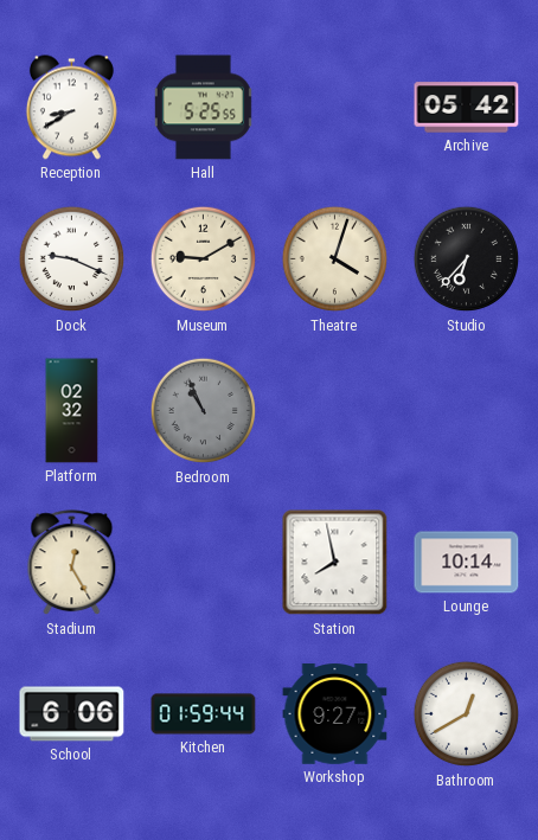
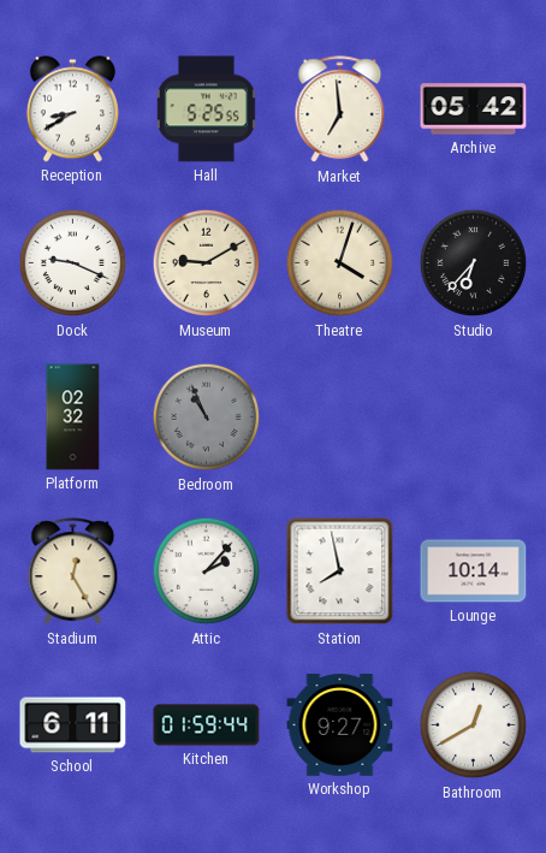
Market: none -> 6:59 (340, 109)
Attic: none -> 2:07 (207, 571)
School: 6:06 -> 6:11 (73, 725)
